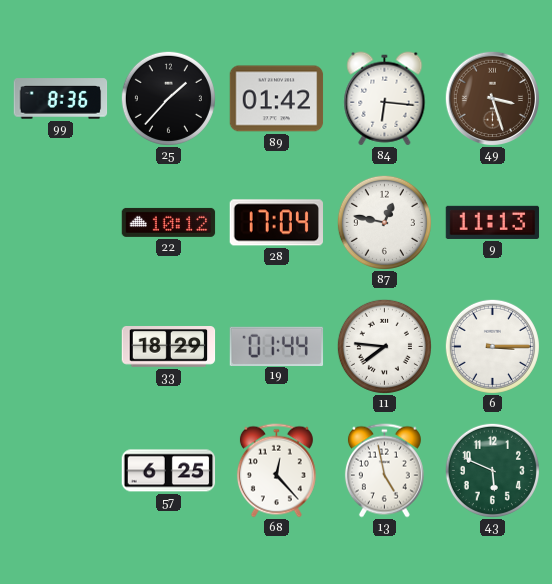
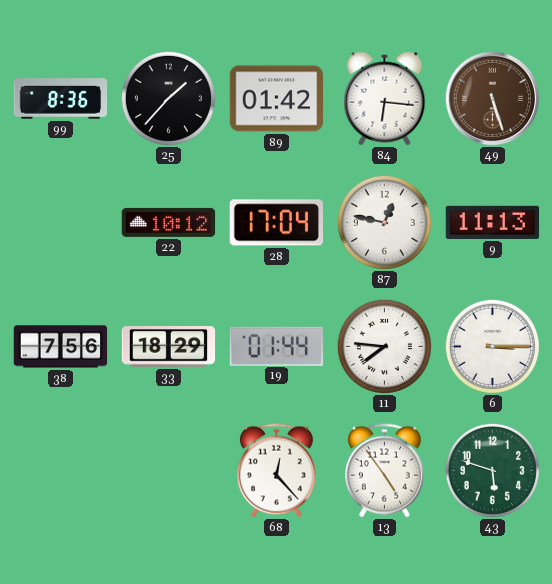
49: 3:27 -> 5:27 (492, 98)
38: none -> 7:56 (61, 347)
57: 6:25 -> none (169, 471)
13: 4:58 -> 4:54 (384, 471)
43: 5:49 -> 5:48 (492, 470)
